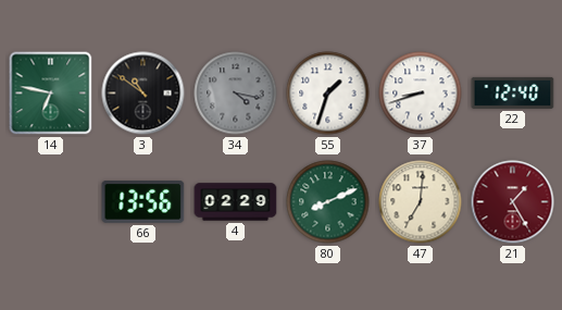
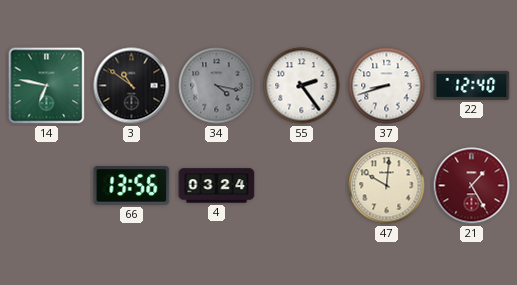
55: 1:33 -> 2:24 (302, 86)
4: 02:29 -> 03:24 (217, 186)
80: 8:11 -> none (328, 202)
47: 7:01 -> 10:01 (387, 186)
